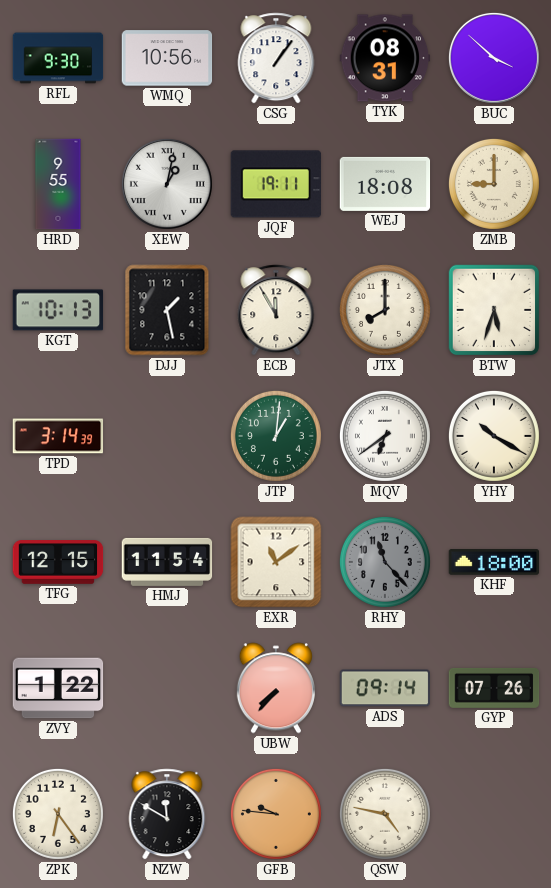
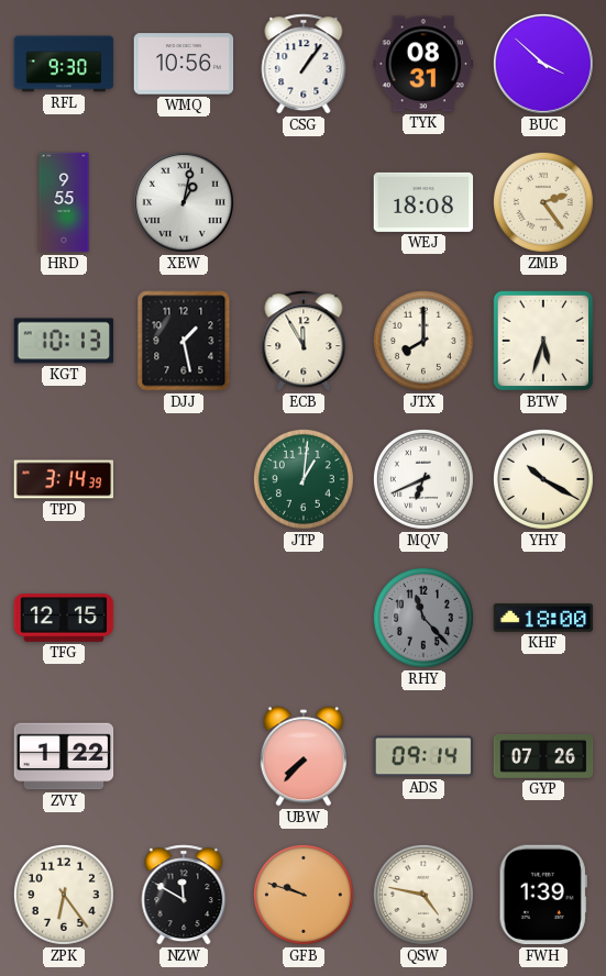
JQF: 19:11 -> none (275, 184)
ZMB: 9:00 -> 2:24 (543, 202)
MQV: 6:39 -> 6:41 (423, 479)
HMJ: 11:54 -> none (167, 562)
EXR: 11:09 -> none (276, 562)
GFB: 9:46 -> 9:48 (304, 895)
FWH: none -> 1:39 (543, 895)
